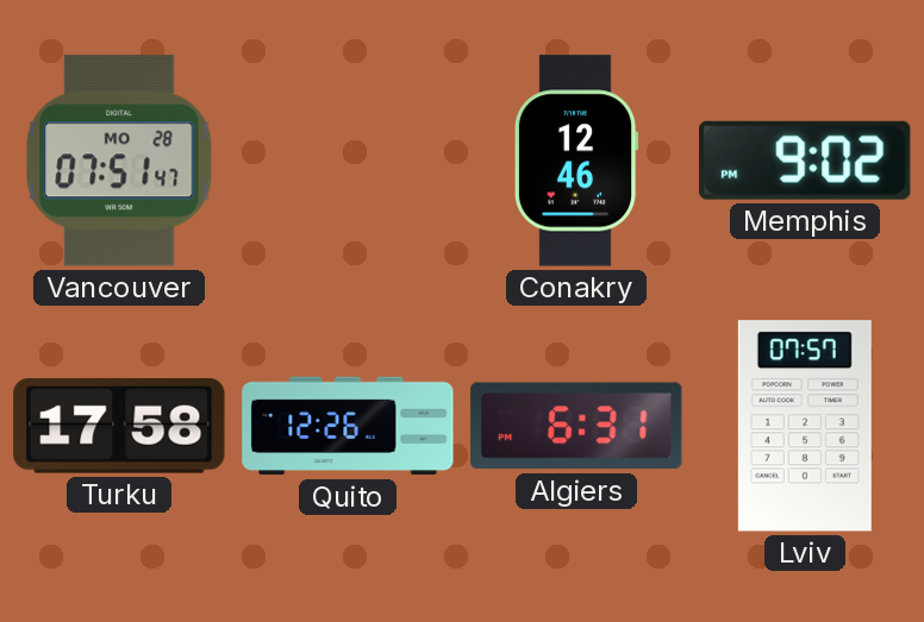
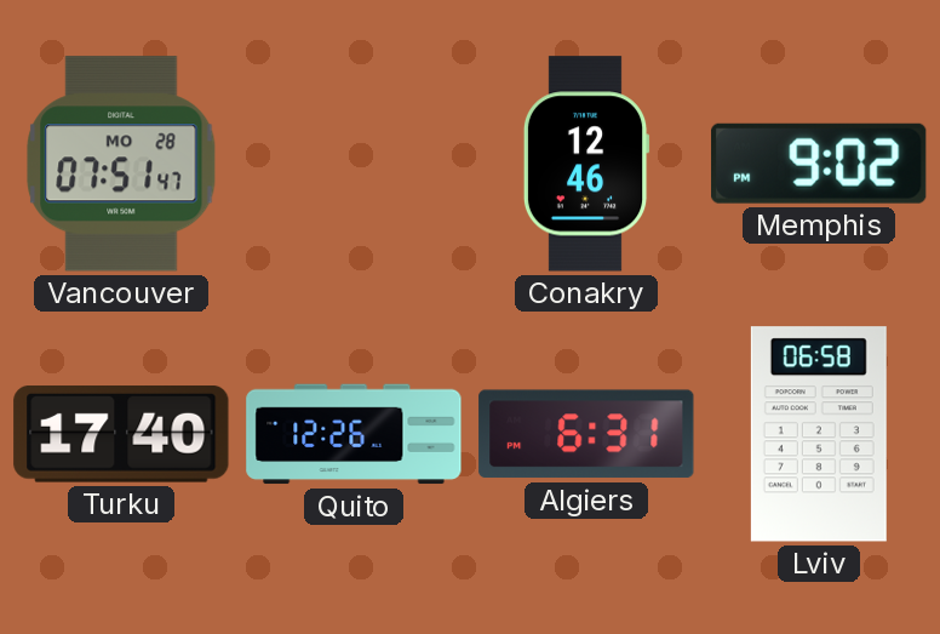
Turku: 17:58 -> 17:40 (121, 435)
Lviv: 07:57 -> 06:58 (819, 434)
